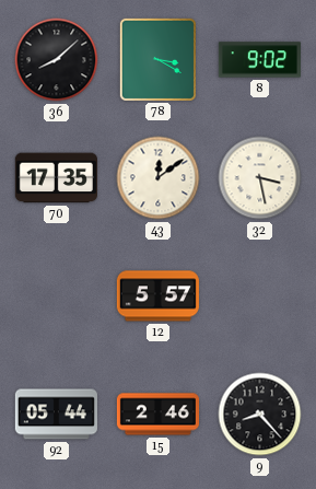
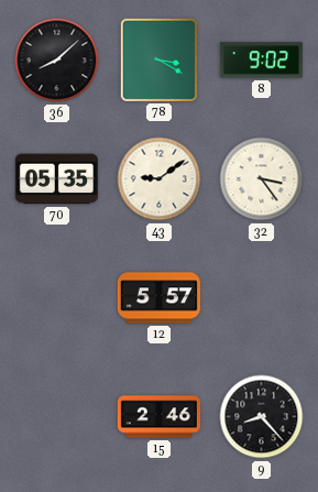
70: 17:35 -> 05:35 (56, 179)
43: 12:09 -> 9:09 (160, 179)
32: 3:28 -> 3:24 (262, 179)
92: 05:44 -> none (56, 415)
